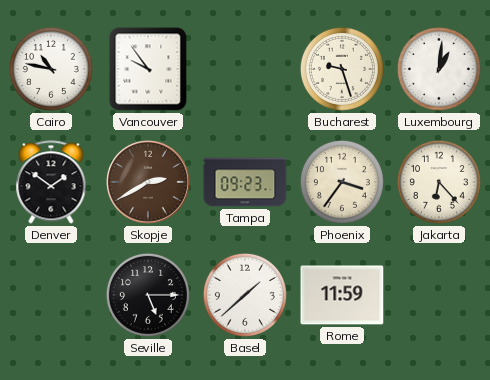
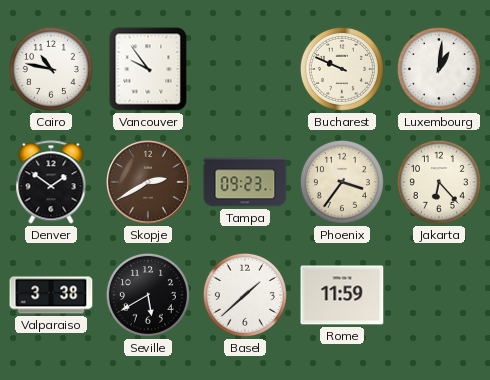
Bucharest: 9:27 -> 9:49 (342, 69)
Valparaiso: none -> 3:38 (51, 295)
Seville: 5:15 -> 5:40 (148, 295)
